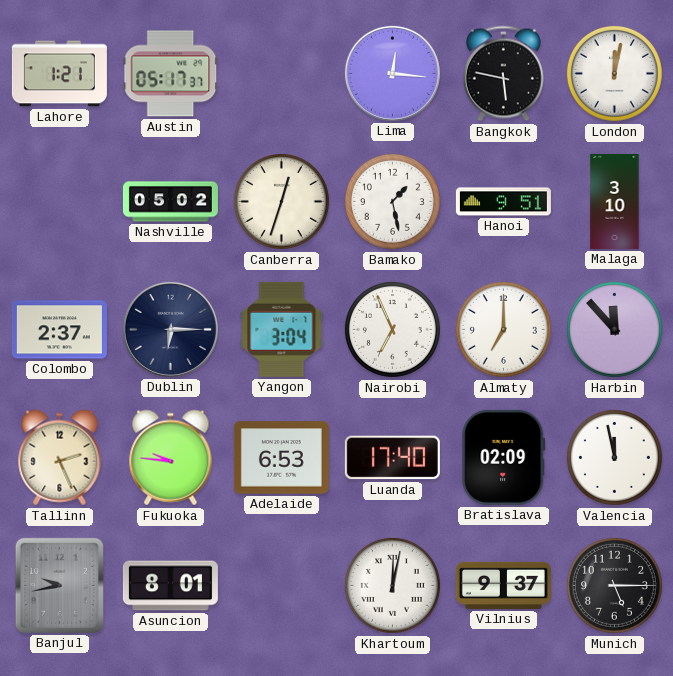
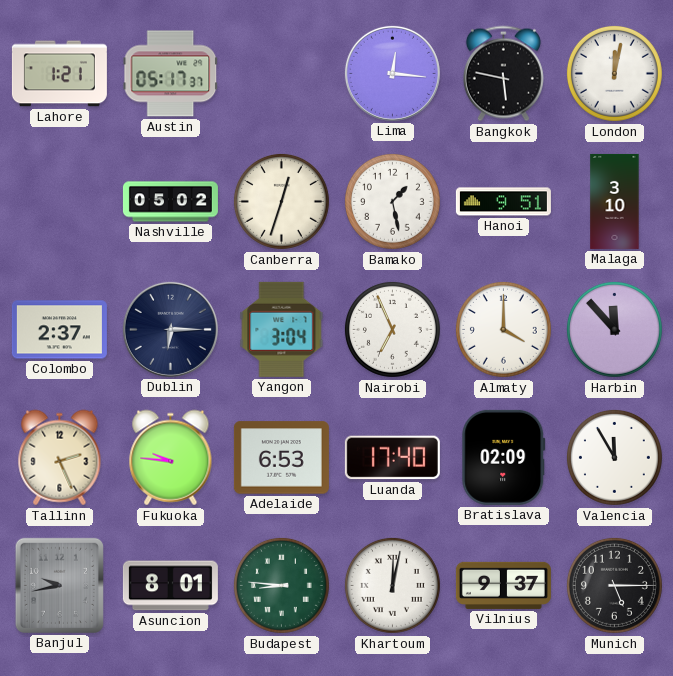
Almaty: 7:00 -> 4:00 (503, 329)
Valencia: 11:58 -> 11:55 (614, 457)
Budapest: none -> 8:46 (281, 585)
